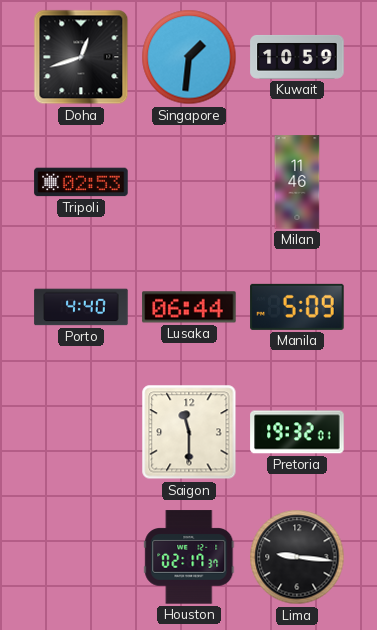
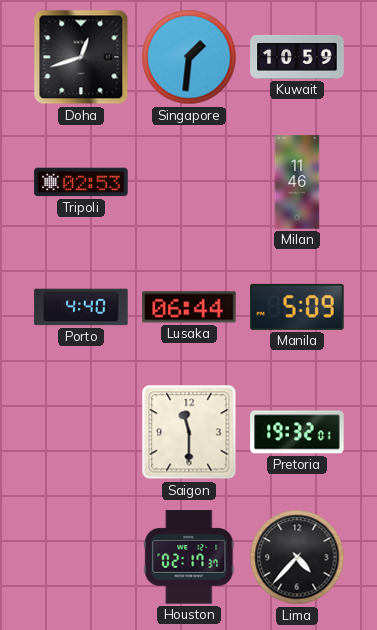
Lima: 9:16 -> 4:37 (297, 557)
